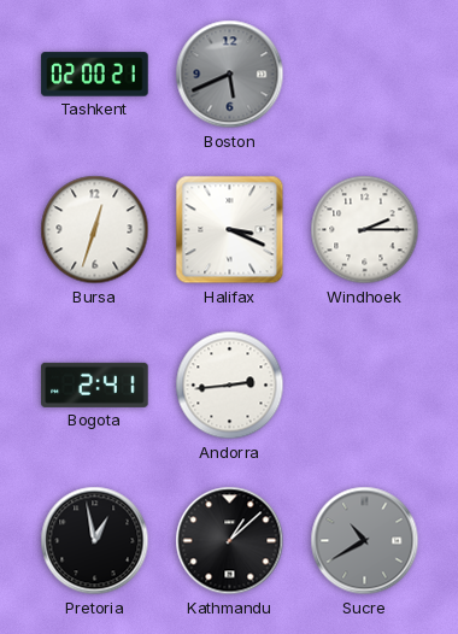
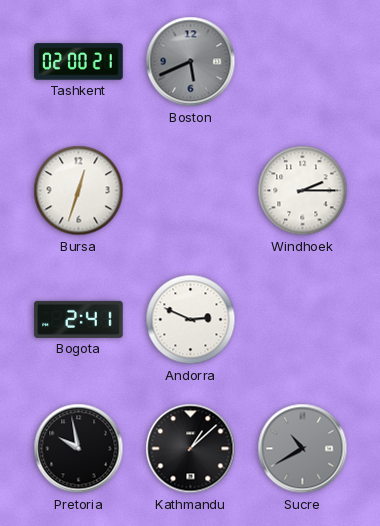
Halifax: 3:19 -> none (230, 230)
Andorra: 2:44 -> 2:49 (191, 320)
Pretoria: 12:58 -> 9:58 (79, 449)
